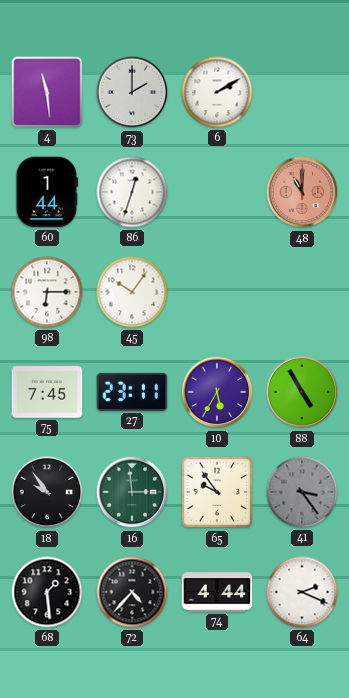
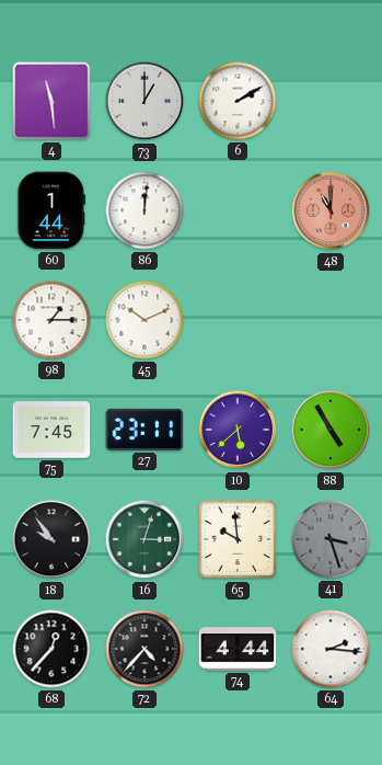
73: 2:00 -> 1:00 (144, 101)
86: 12:33 -> 12:01 (144, 210)
98: 6:15 -> 1:15 (51, 320)
45: 10:06 -> 10:11 (144, 320)
10: 5:35 -> 5:38 (238, 430)
16: 2:59 -> 3:03 (144, 539)
65: 9:54 -> 9:59 (238, 539)
41: 3:24 -> 3:27 (331, 539)
68: 1:29 -> 12:37 (51, 649)
64: 2:19 -> 2:16 (331, 649)
